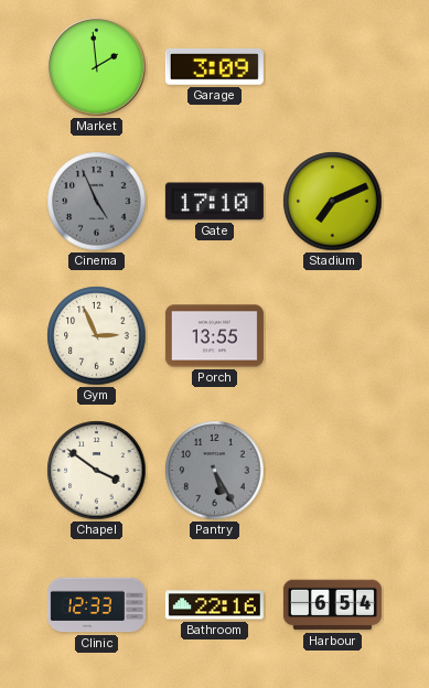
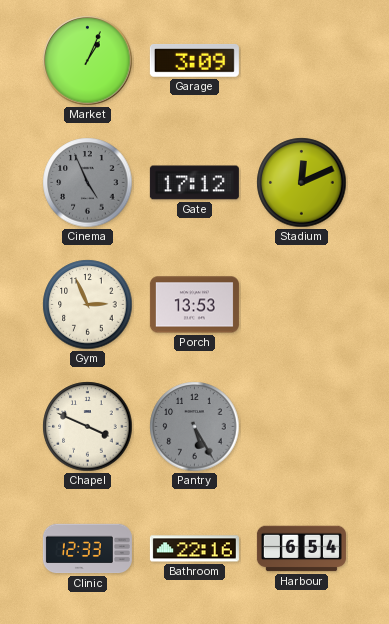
Market: 1:59 -> 1:04 (88, 61)
Gate: 17:10 -> 17:12 (194, 183)
Stadium: 7:11 -> 12:11 (302, 183)
Porch: 13:55 -> 13:53 (194, 305)
Chapel: 3:51 -> 3:49 (88, 427)
